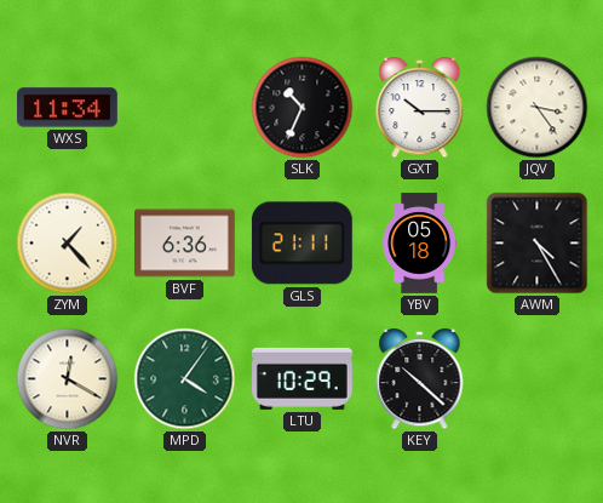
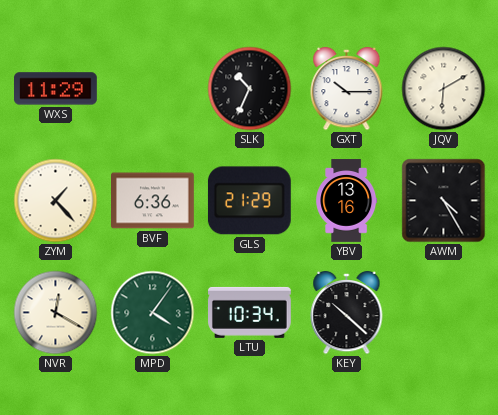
WXS: 11:34 -> 11:29 (56, 89)
JQV: 3:24 -> 6:10 (444, 89)
GLS: 21:11 -> 21:29 (249, 201)
YBV: 05:18 -> 13:16 (347, 201)
LTU: 10:29 -> 10:34 (250, 312)
